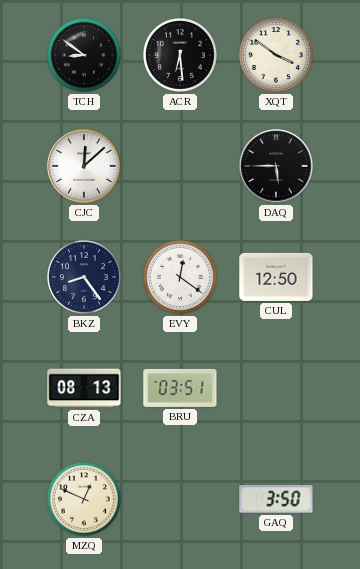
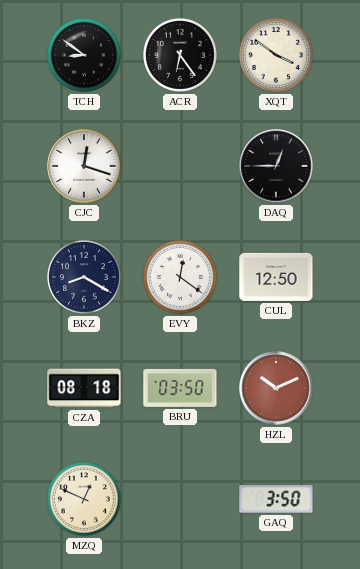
ACR: 6:29 -> 6:24 (180, 55)
CJC: 12:08 -> 12:18 (84, 166)
DAQ: 5:45 -> 12:45 (276, 166)
BKZ: 8:24 -> 8:20 (84, 277)
CZA: 08:13 -> 08:18 (84, 388)
BRU: 03:51 -> 03:50 (180, 388)
HZL: none -> 10:11 (276, 388)
